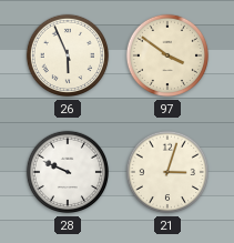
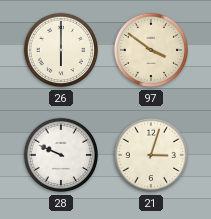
26: 5:56 -> 6:00 (61, 50)
